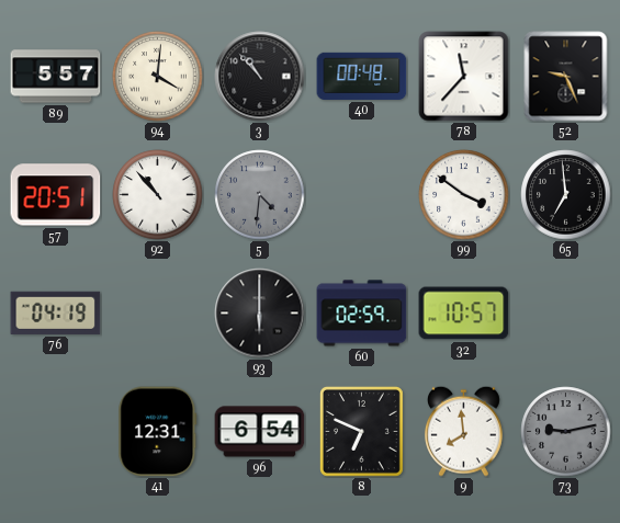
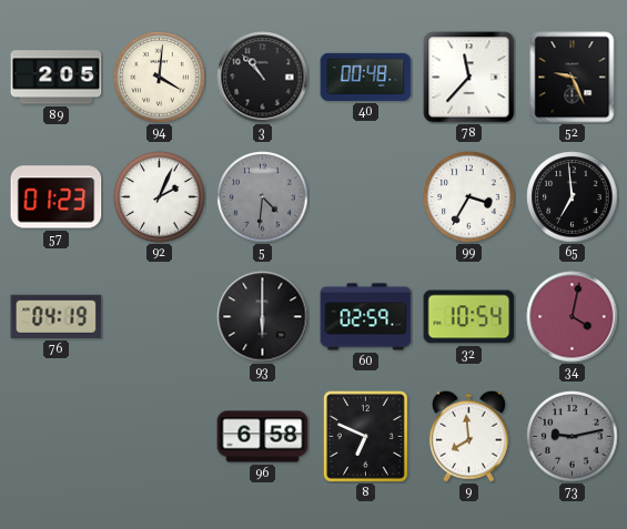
89: 5:57 -> 2:05 (57, 78)
57: 20:51 -> 01:23 (57, 197)
92: 10:53 -> 2:04 (160, 197)
99: 3:51 -> 3:35 (469, 197)
32: 10:57 -> 10:54 (469, 317)
34: none -> 4:02 (573, 317)
41: 12:31 -> none (158, 432)
96: 6:54 -> 6:58 (263, 437)
